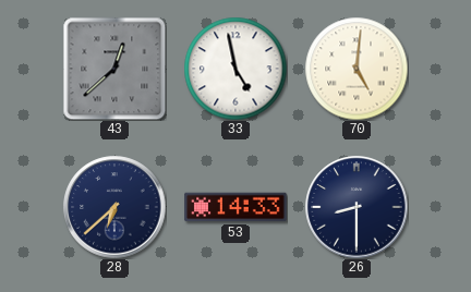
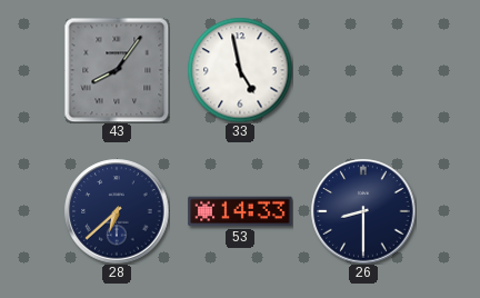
43: 12:38 -> 8:06 (117, 70)
70: 5:01 -> none (357, 69)
